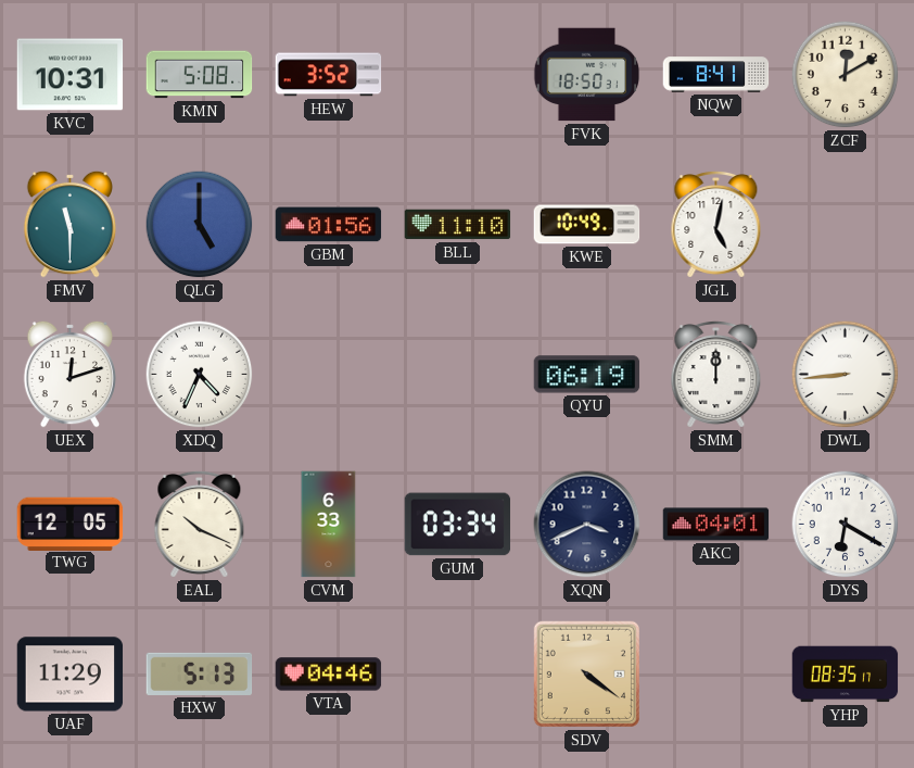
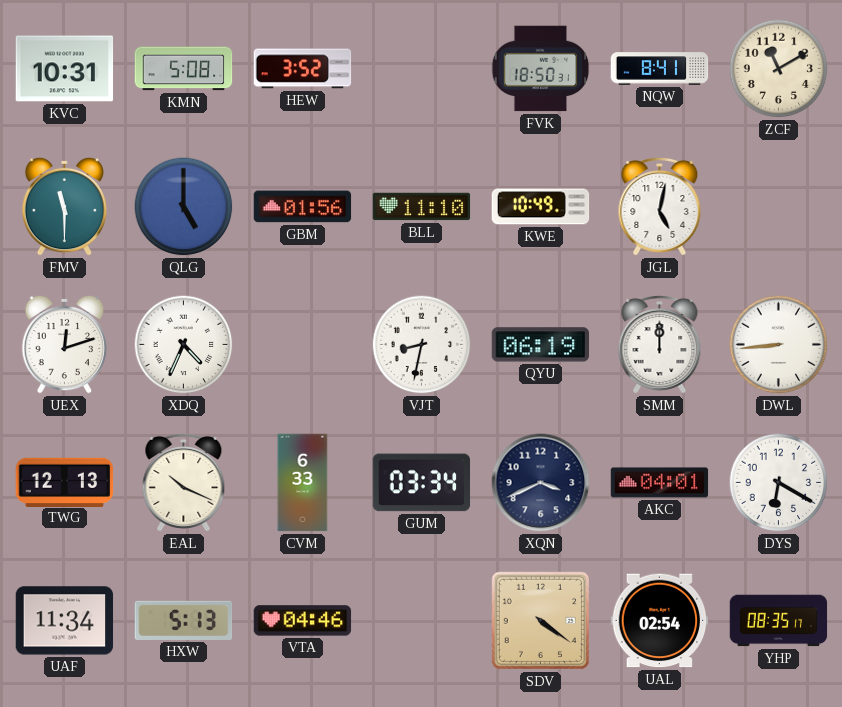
ZCF: 12:10 -> 11:10 (779, 69)
VJT: none -> 8:32 (422, 345)
TWG: 12:05 -> 12:13 (65, 482)
UAF: 11:29 -> 11:34 (65, 621)
UAL: none -> 02:54 (660, 621)
